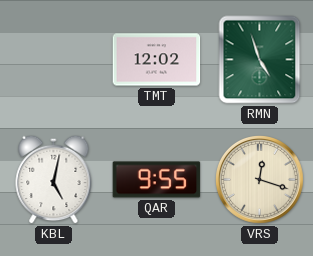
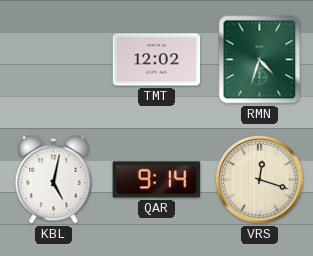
RMN: 4:57 -> 4:33 (260, 60)
QAR: 9:55 -> 9:14 (157, 180)
